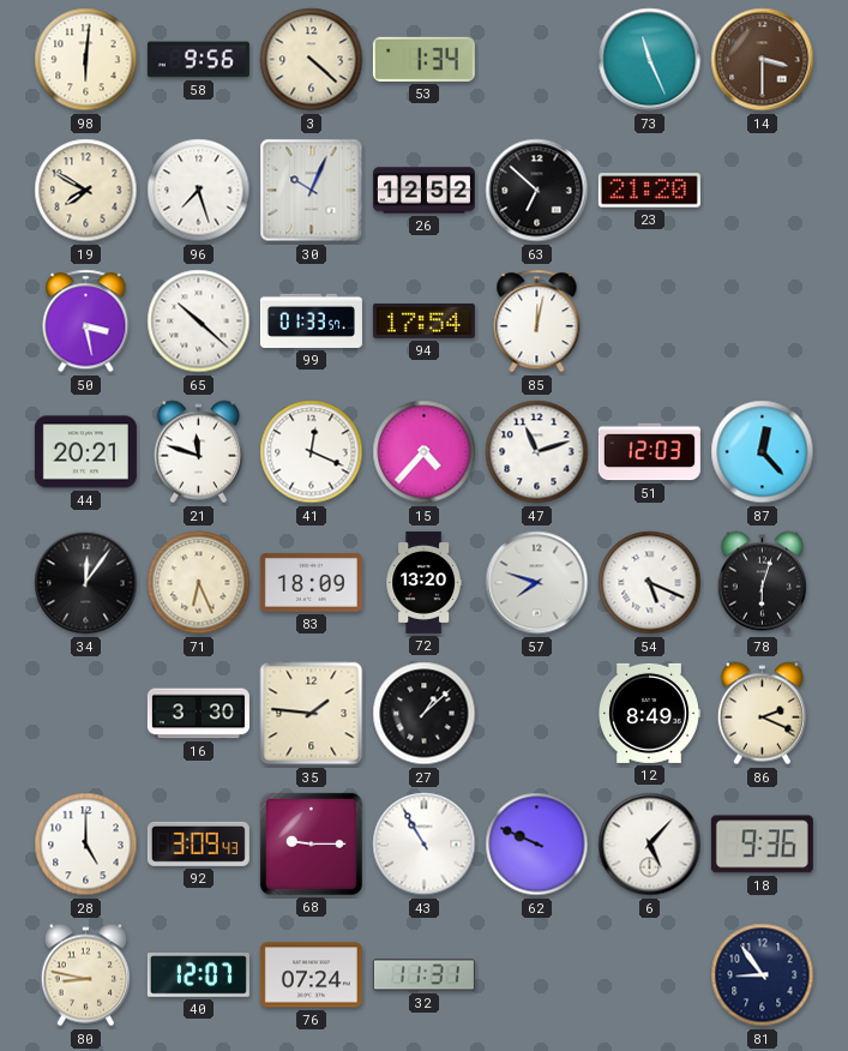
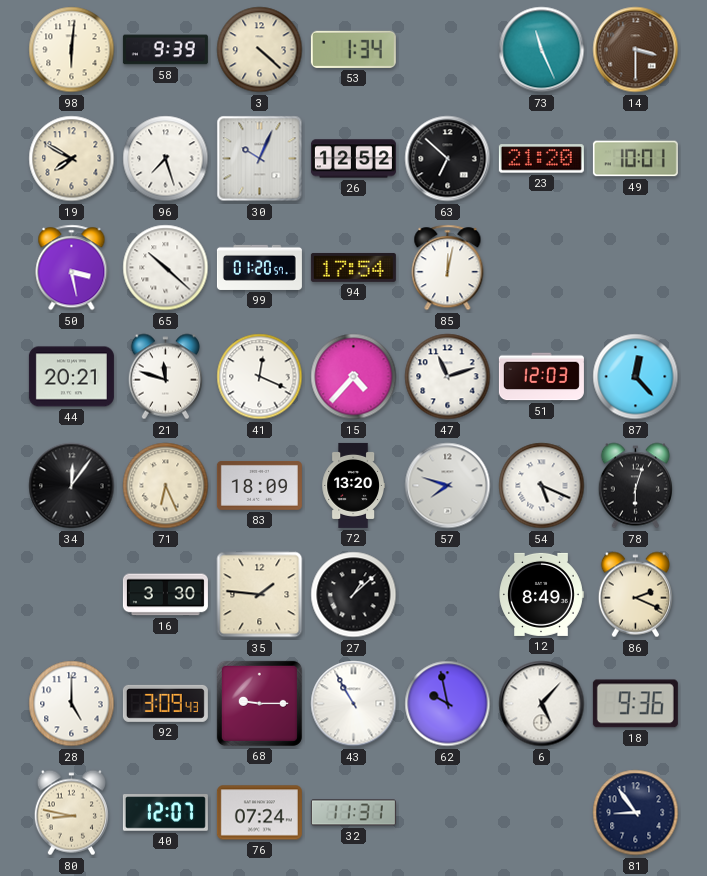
58: 9:56 -> 9:39 (165, 50)
49: none -> 10:01 (635, 159)
99: 01:33 -> 01:20 (259, 267)
62: 9:49 -> 9:58 (448, 704)
